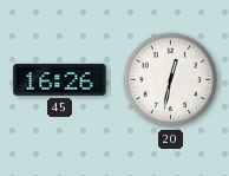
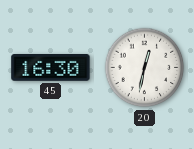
45: 16:26 -> 16:30 (51, 68)
